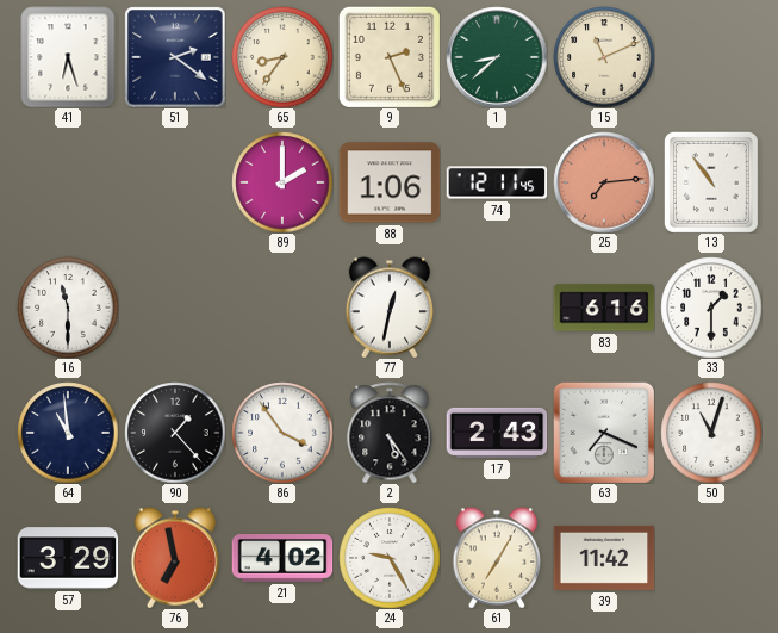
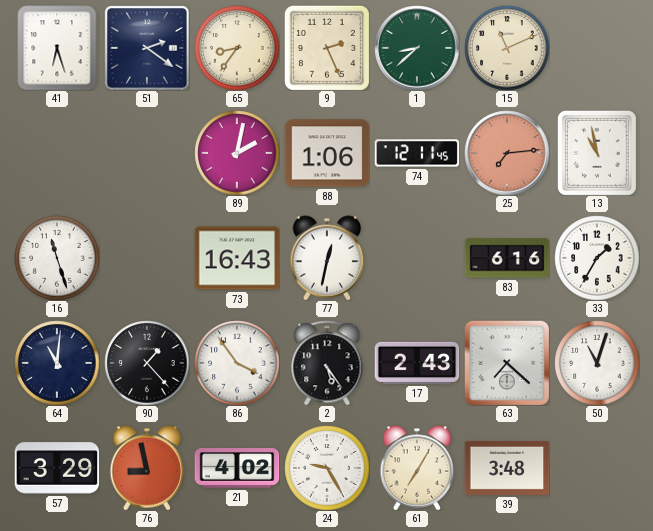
89: 2:00 -> 2:02 (237, 153)
13: 10:54 -> 10:58 (597, 153)
16: 11:30 -> 11:27 (57, 258)
73: none -> 16:43 (237, 258)
33: 1:30 -> 1:35 (597, 258)
64: 10:59 -> 11:01 (57, 363)
63: 7:19 -> 7:22 (507, 363)
76: 6:58 -> 8:58 (147, 468)
39: 11:42 -> 3:48 (507, 468)
